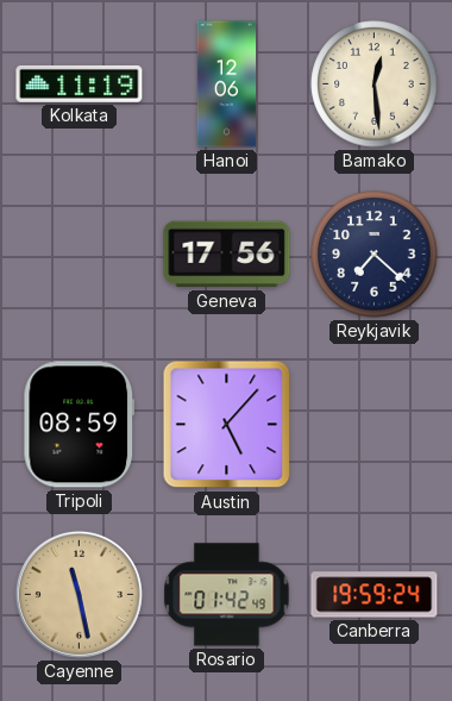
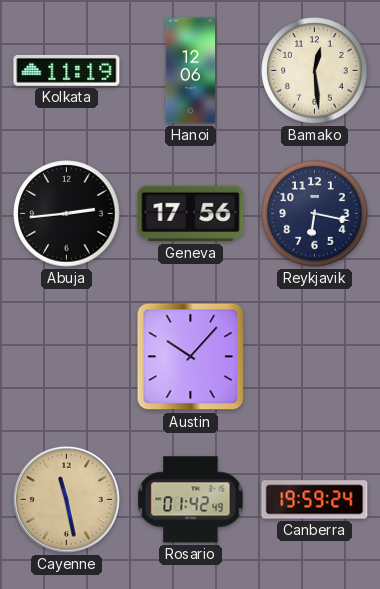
Abuja: none -> 2:44 (67, 214)
Reykjavik: 7:22 -> 6:17 (315, 214)
Tripoli: 08:59 -> none (80, 425)
Austin: 5:07 -> 10:07 (191, 357)
